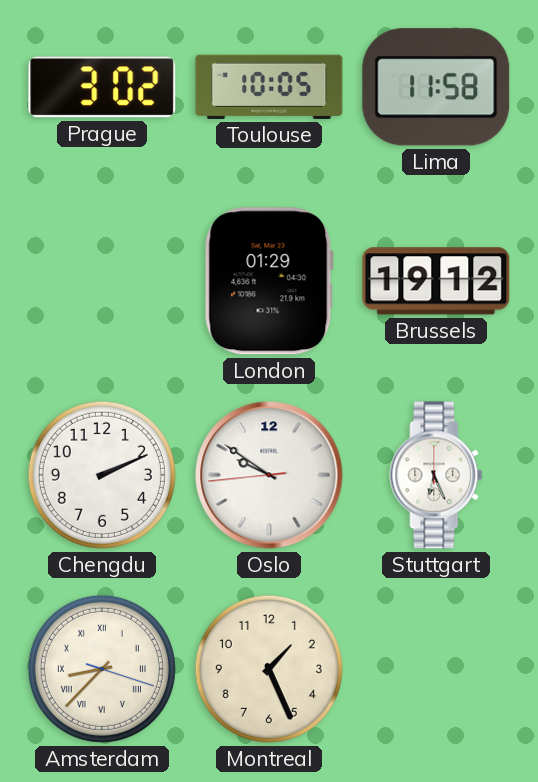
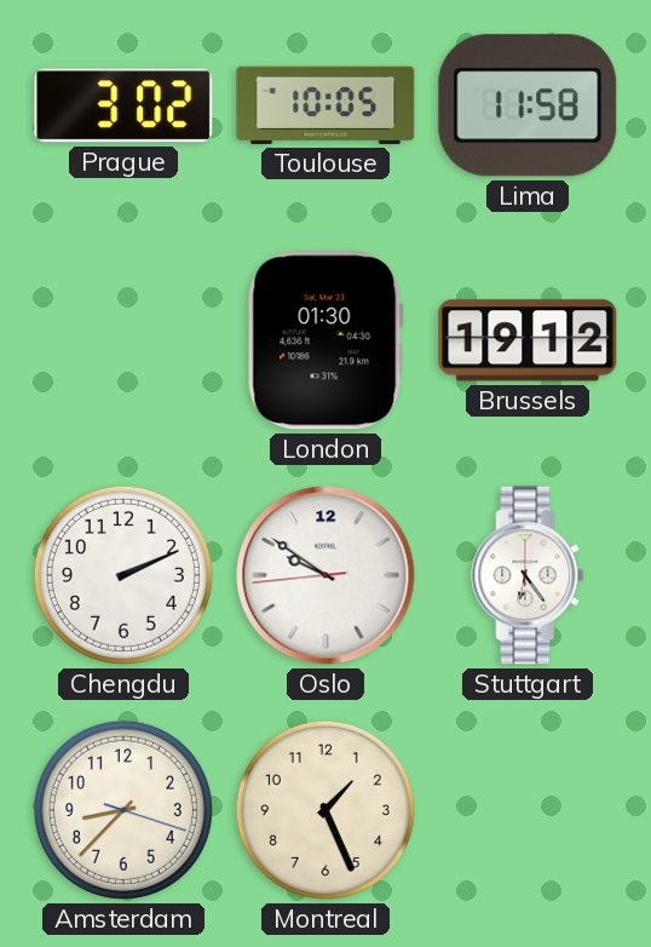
London: 01:29 -> 01:30 (325, 340)
Stuttgart: 6:26 -> 6:24 (528, 575)
Amsterdam numerals: Roman -> Arabic (123, 810)
